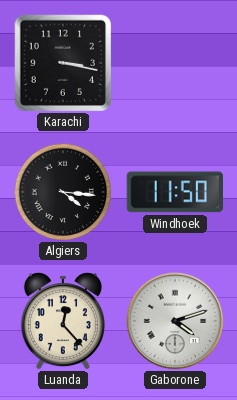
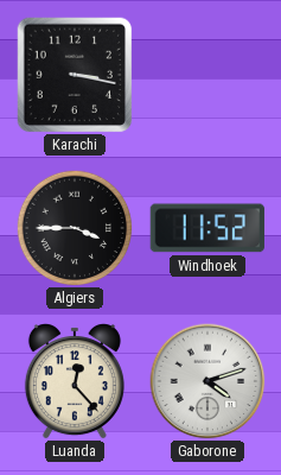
Algiers: 4:16 -> 3:45 (75, 228)
Windhoek: 11:50 -> 11:52 (206, 228)
